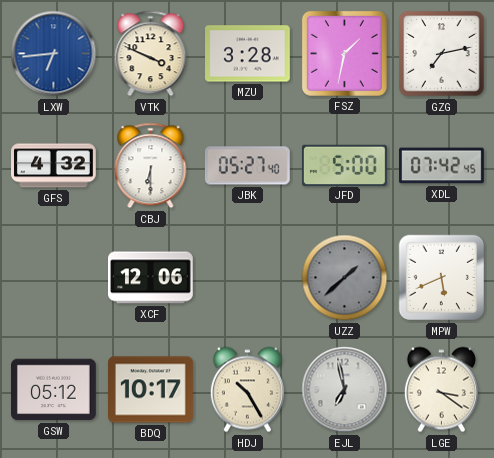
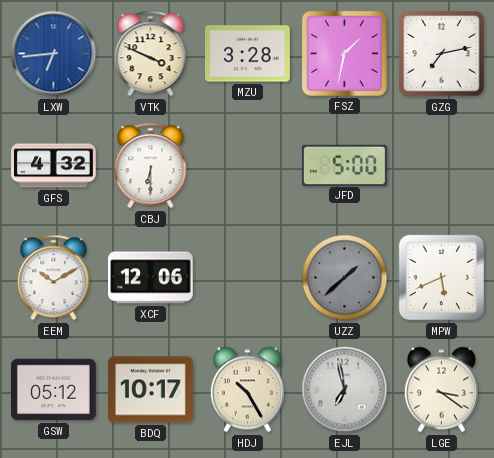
JBK: 05:27 -> none (247, 166)
XDL: 07:42 -> none (442, 166)
EEM: none -> 10:10 (54, 278)
